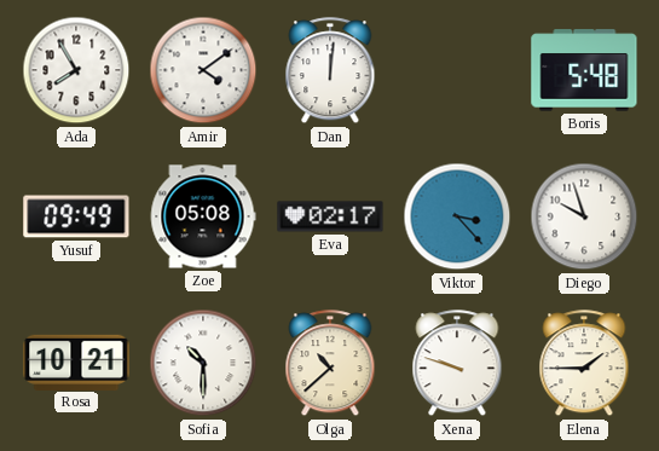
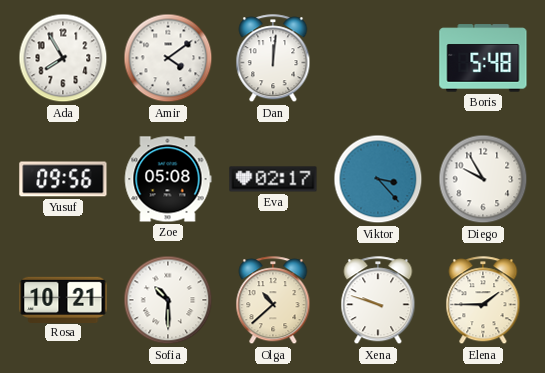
Yusuf: 09:49 -> 09:56 (63, 179)
Diego: 9:57 -> 9:55 (483, 179)
